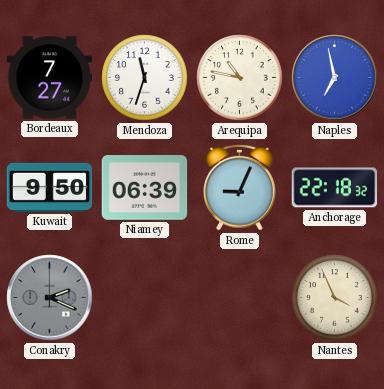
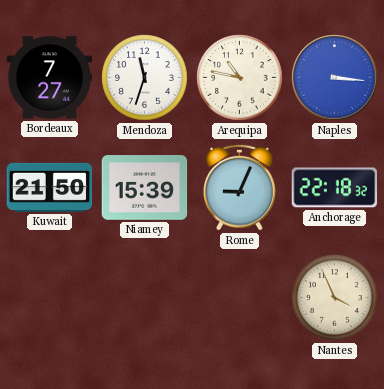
Naples: 6:58 -> 3:16 (335, 78)
Kuwait: 9:50 -> 21:50 (50, 187)
Niamey: 06:39 -> 15:39 (145, 188)
Conakry: 2:19 -> none (50, 298)
